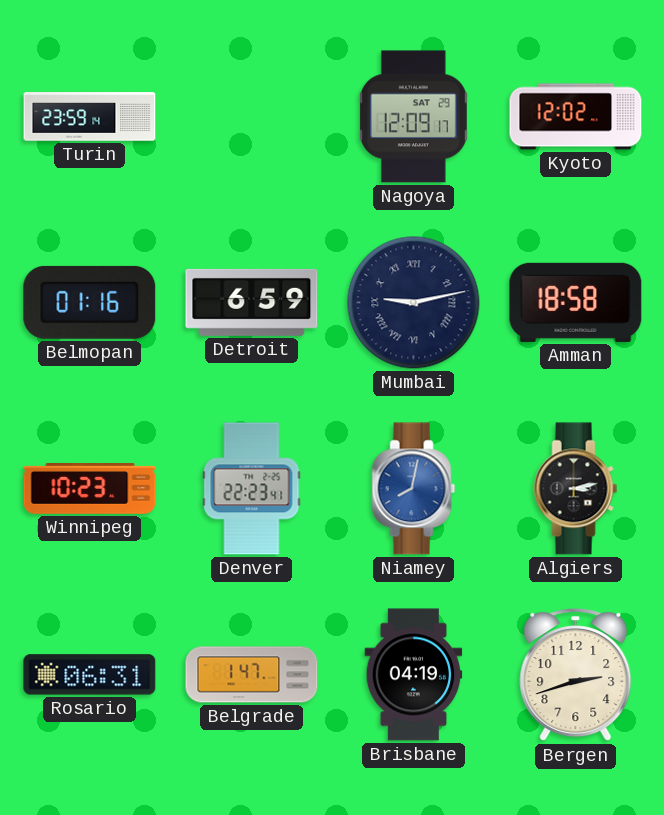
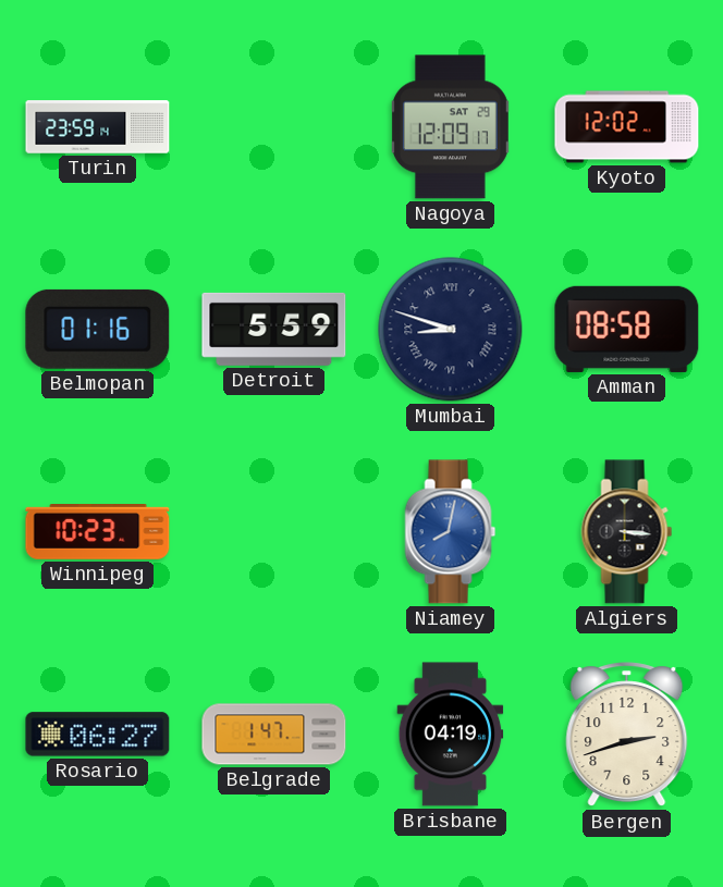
Detroit: 6:59 -> 5:59 (274, 329)
Mumbai: 9:13 -> 8:48 (451, 330)
Amman: 18:58 -> 08:58 (627, 329)
Denver: 22:23 -> none (252, 489)
Algiers: 3:13 -> 3:16 (627, 532)
Rosario: 06:31 -> 06:27 (98, 735)
